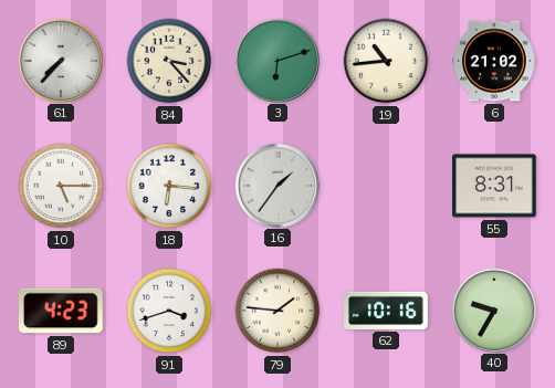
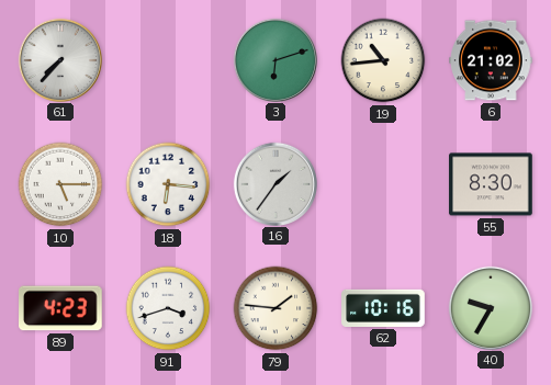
84: 3:23 -> none (169, 61)
55: 8:31 -> 8:30 (491, 184)
